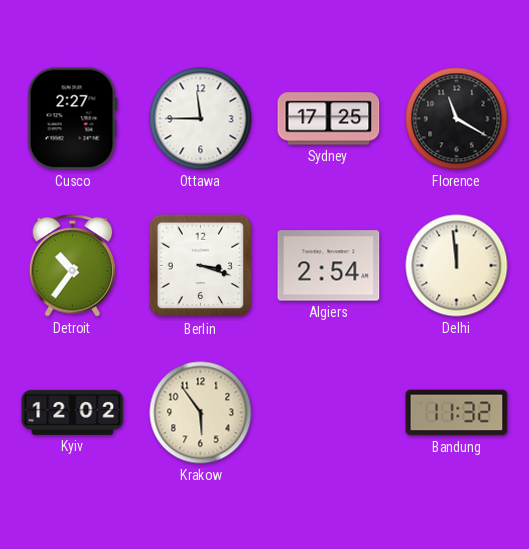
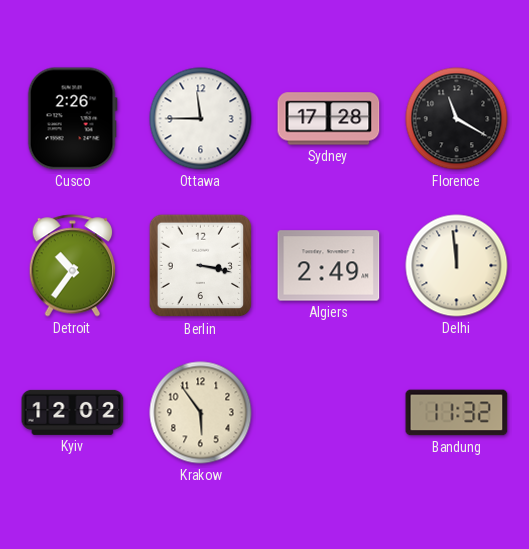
Cusco: 2:27 -> 2:26 (72, 119)
Sydney: 17:25 -> 17:28 (329, 119)
Berlin: 3:18 -> 3:17 (201, 266)
Algiers: 2:54 -> 2:49 (329, 266)
